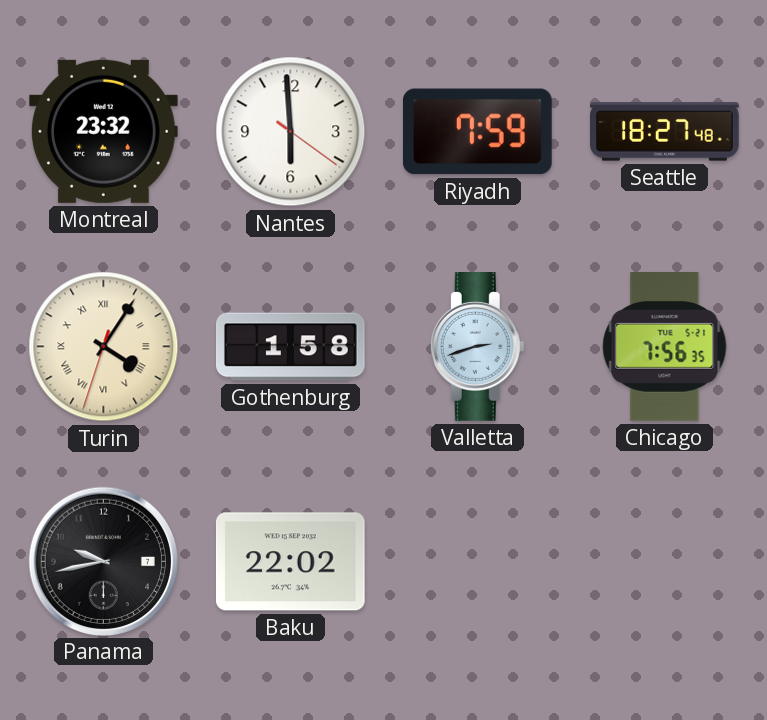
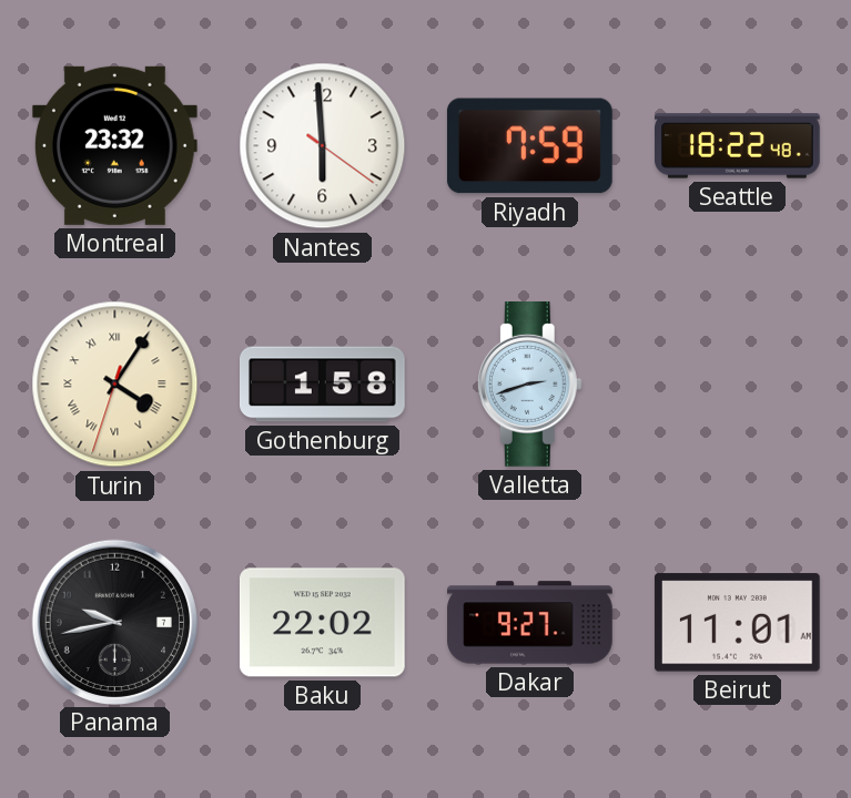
Seattle: 18:27 -> 18:22 (738, 146)
Chicago: 7:56 -> none (665, 346)
Dakar: none -> 9:27 (530, 623)
Beirut: none -> 11:01 (737, 623)
